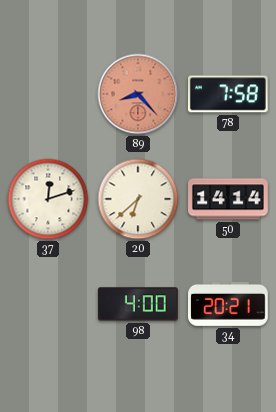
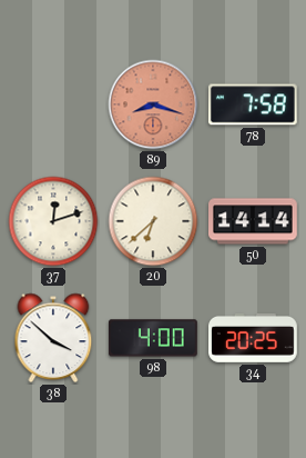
89: 8:23 -> 8:18 (153, 104)
38: none -> 3:52 (53, 338)
34: 20:21 -> 20:25 (254, 338)
